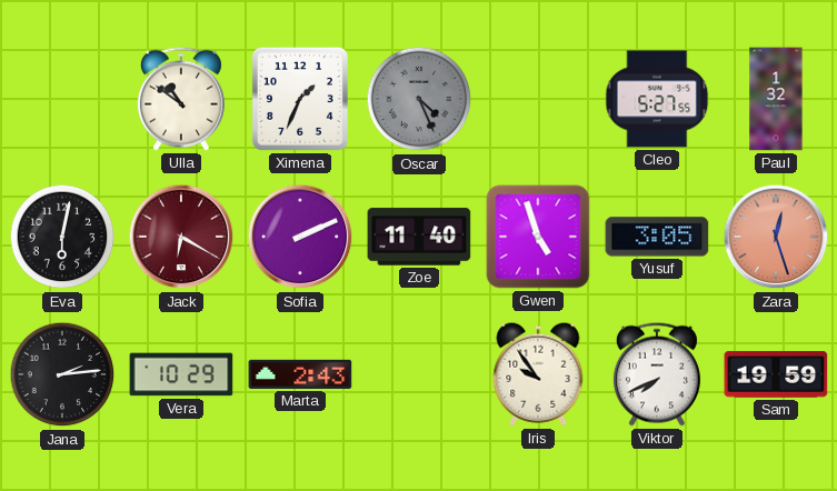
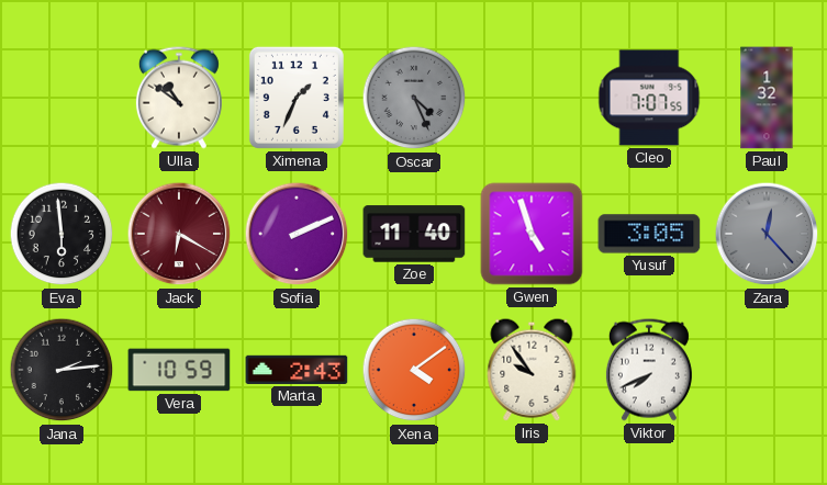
Cleo: 5:27 -> 7:07 (649, 98)
Eva: 6:02 -> 5:59 (62, 234)
Zara: 12:27 -> 12:23 (767, 234)
Zara dial: salmon -> grey (767, 234)
Vera: 10:29 -> 10:59 (179, 370)
Xena: none -> 4:09 (414, 370)
Sam: 19:59 -> none (776, 374)
